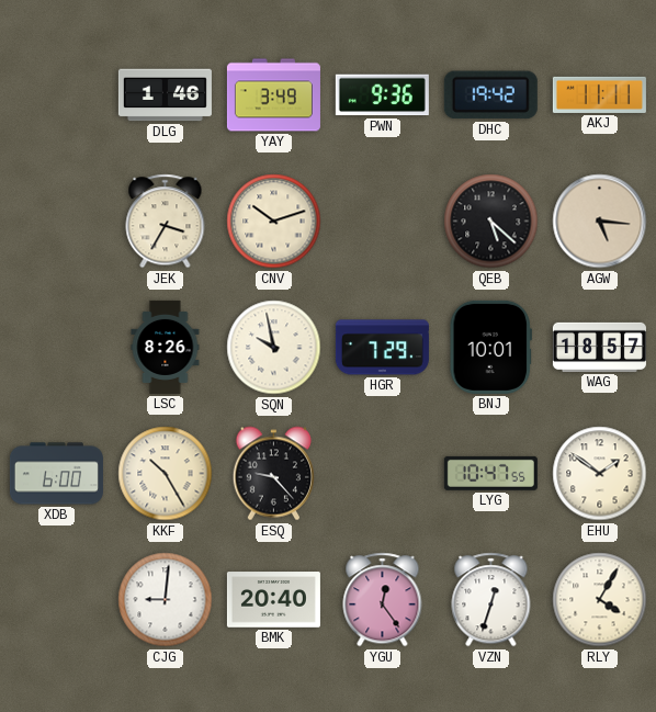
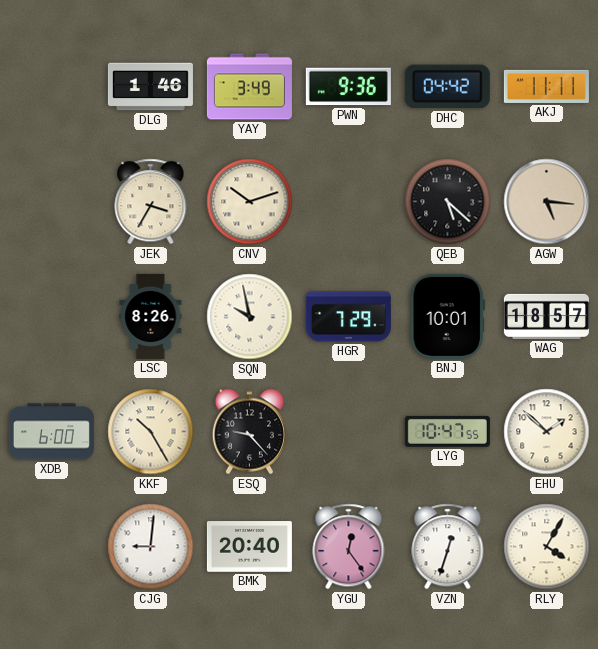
DHC: 19:42 -> 04:42 (447, 87)
EHU: 1:51 -> 1:52 (547, 432)
